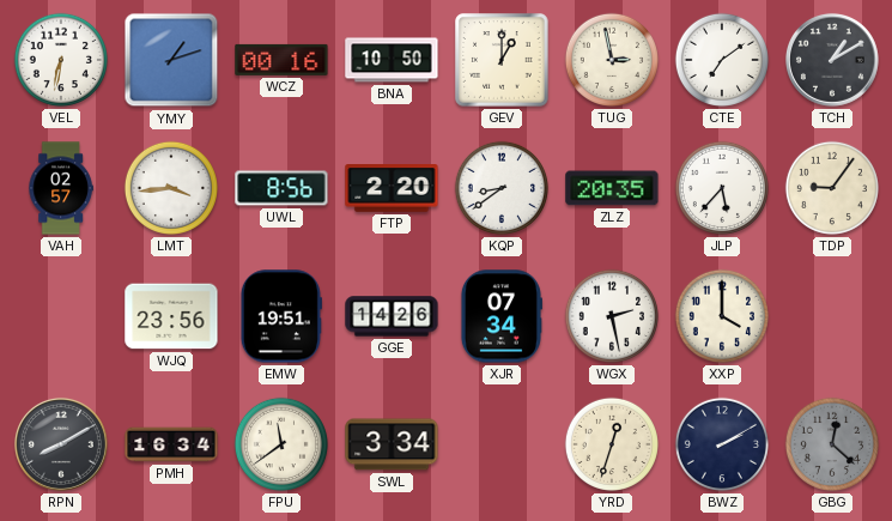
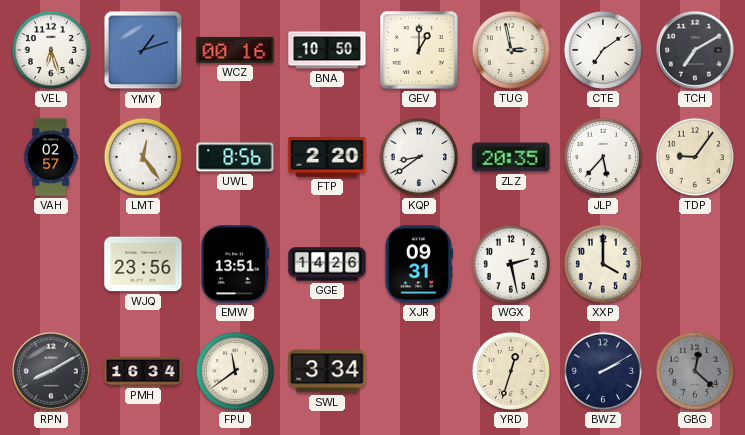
VEL: 6:32 -> 6:27 (51, 50)
TCH: 1:10 -> 7:10 (695, 50)
LMT: 3:44 -> 12:24 (143, 157)
EMW: 19:51 -> 13:51 (235, 264)
XJR: 07:34 -> 09:31 (418, 264)
